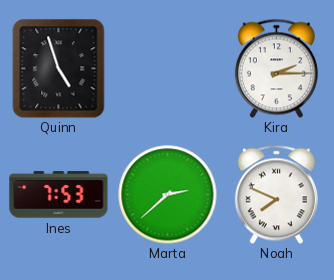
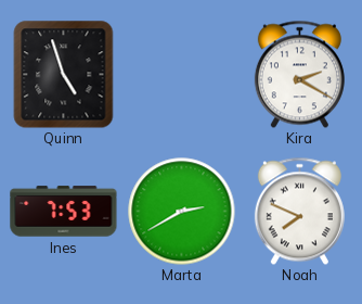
Kira: 2:15 -> 2:20 (299, 74)
Marta: 2:38 -> 2:40 (182, 212)
